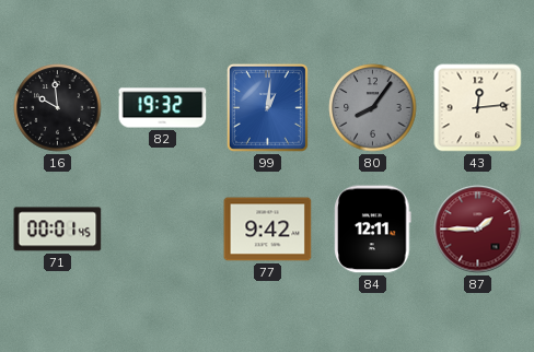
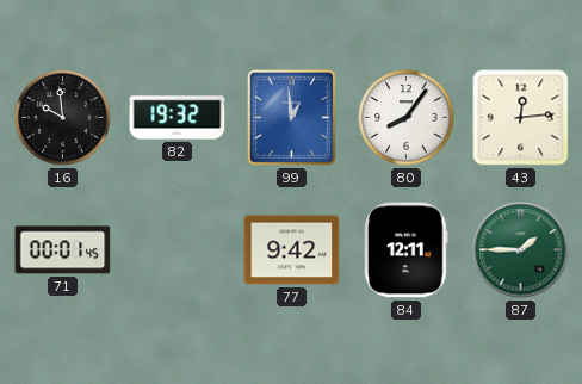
99: 1:01 -> 12:59 (291, 117)
80 dial: grey -> white (407, 118)
87 dial: burgundy -> green (521, 250)
